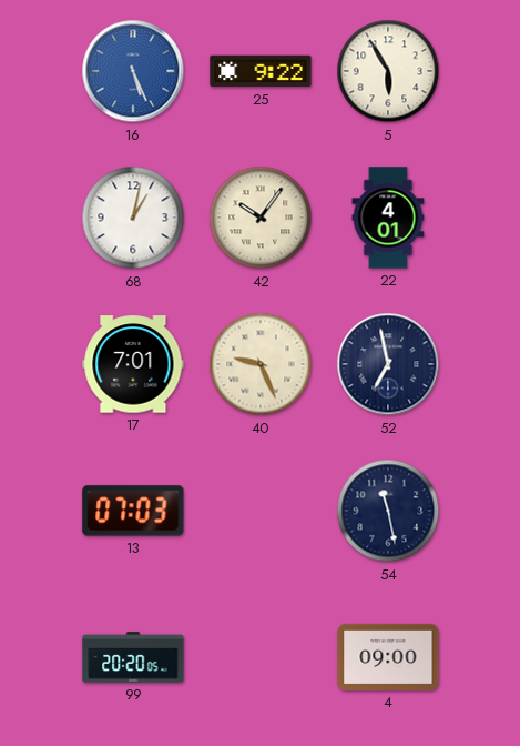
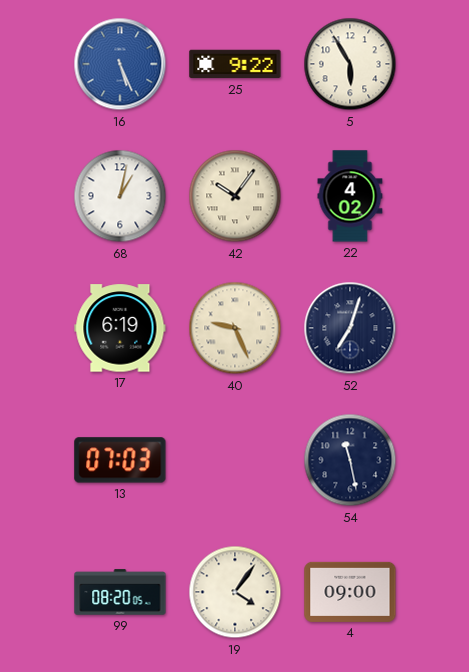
22: 4:01 -> 4:02 (350, 196)
17: 7:01 -> 6:19 (120, 328)
52: 6:58 -> 7:03 (350, 328)
99: 20:20 -> 08:20 (120, 592)
19: none -> 4:06 (235, 592)
